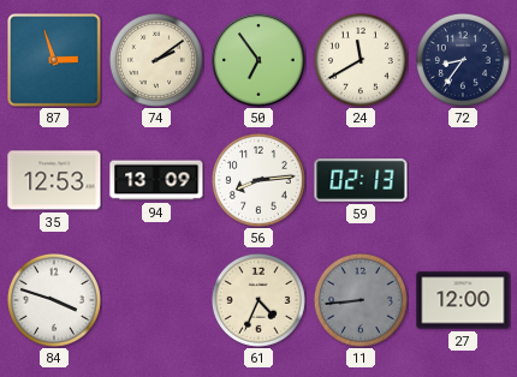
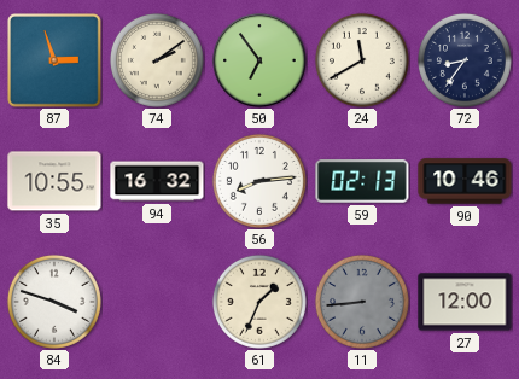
35: 12:53 -> 10:55 (54, 181)
94: 13:09 -> 16:32 (157, 181)
90: none -> 10:46 (465, 181)
61: 4:34 -> 1:34 (259, 302)
